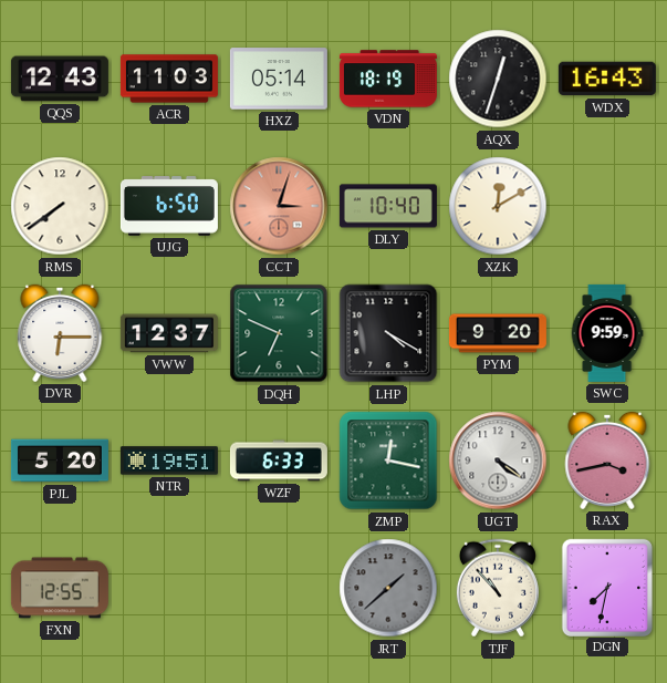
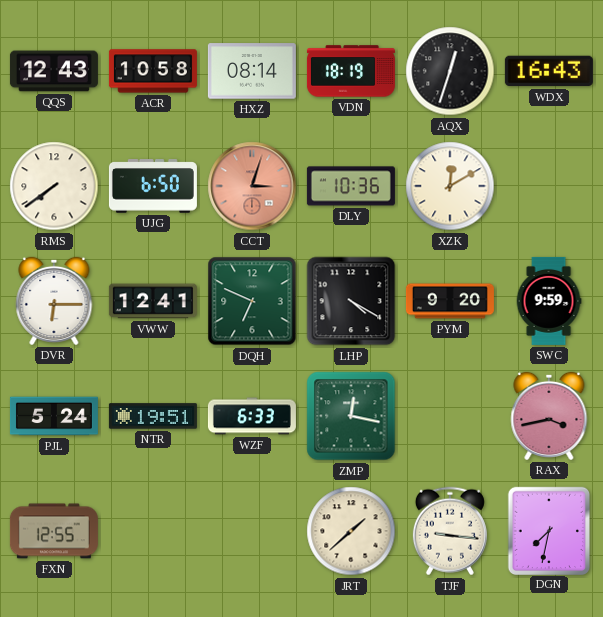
ACR: 11:03 -> 10:58 (153, 71)
HXZ: 05:14 -> 08:14 (252, 71)
DLY: 10:40 -> 10:36 (351, 186)
VWW: 12:37 -> 12:41 (153, 301)
PJL: 5:20 -> 5:24 (54, 416)
UGT: 4:21 -> none (498, 460)
JRT dial: grey -> cream (351, 531)
TJF: 10:53 -> 9:16 (450, 531)
